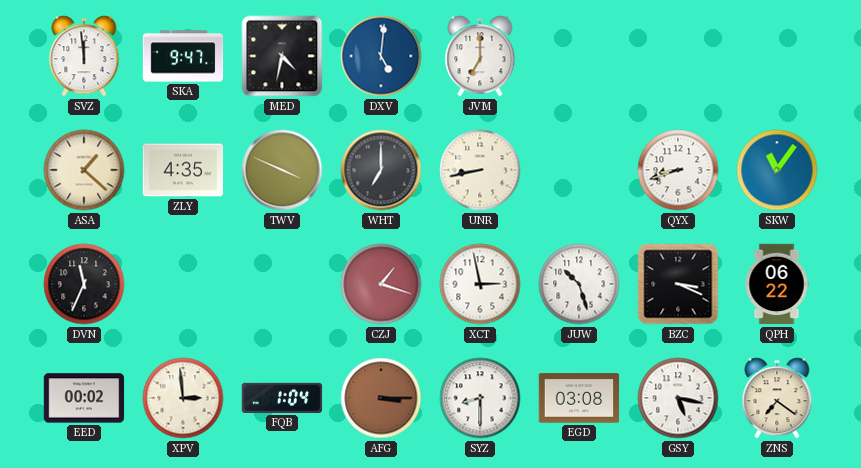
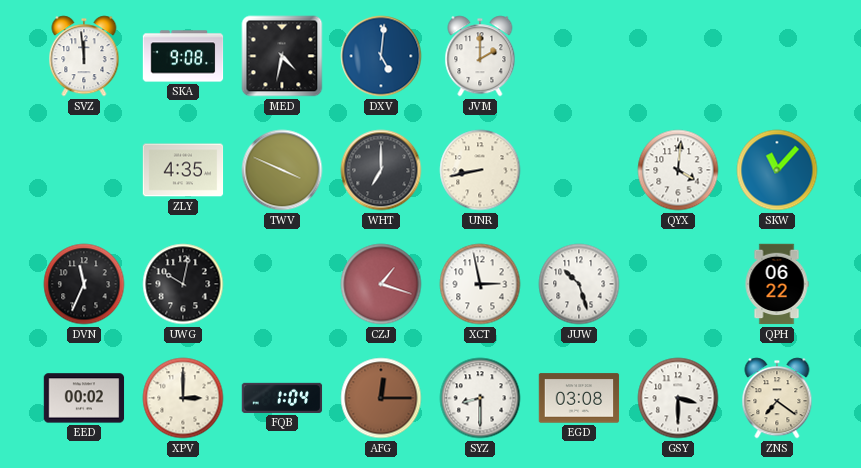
SKA: 9:47 -> 9:08 (183, 56)
JVM: 7:00 -> 2:00 (480, 56)
ASA: 1:22 -> none (84, 170)
QYX: 8:42 -> 4:01 (678, 170)
SKW: 11:06 -> 11:07 (777, 170)
UWG: none -> 10:02 (183, 284)
BZC: 3:19 -> none (678, 284)
XPV: 2:59 -> 3:00 (183, 398)
AFG: 3:15 -> 12:15 (381, 398)
GSY: 5:17 -> 3:30 (678, 398)
